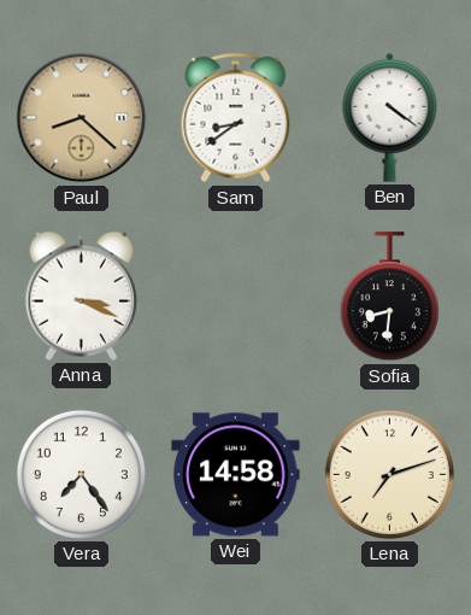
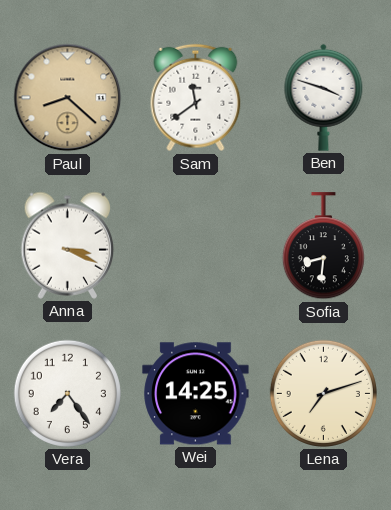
Sam: 8:39 -> 11:39 (196, 98)
Ben: 4:21 -> 3:48 (324, 97)
Wei: 14:58 -> 14:25 (196, 394)
